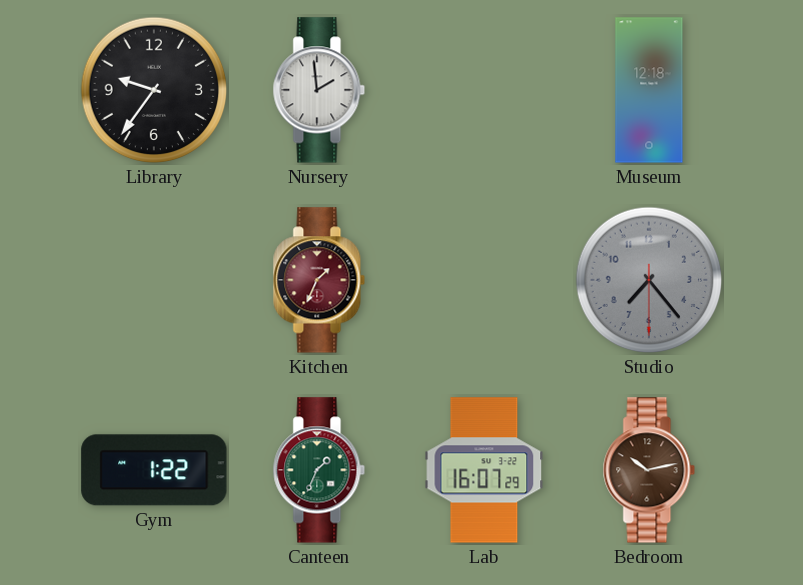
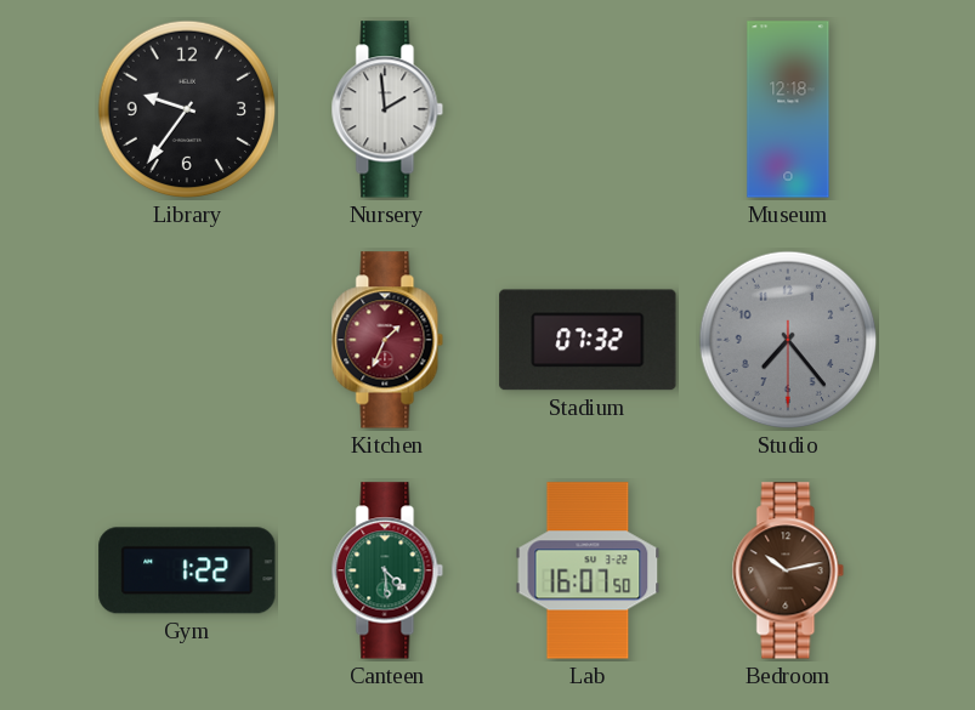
Stadium: none -> 07:32 (588, 340)
Canteen: 1:34 -> 4:29 (387, 570)
Lab: 16:07:29 -> 16:07:50 (588, 570)
